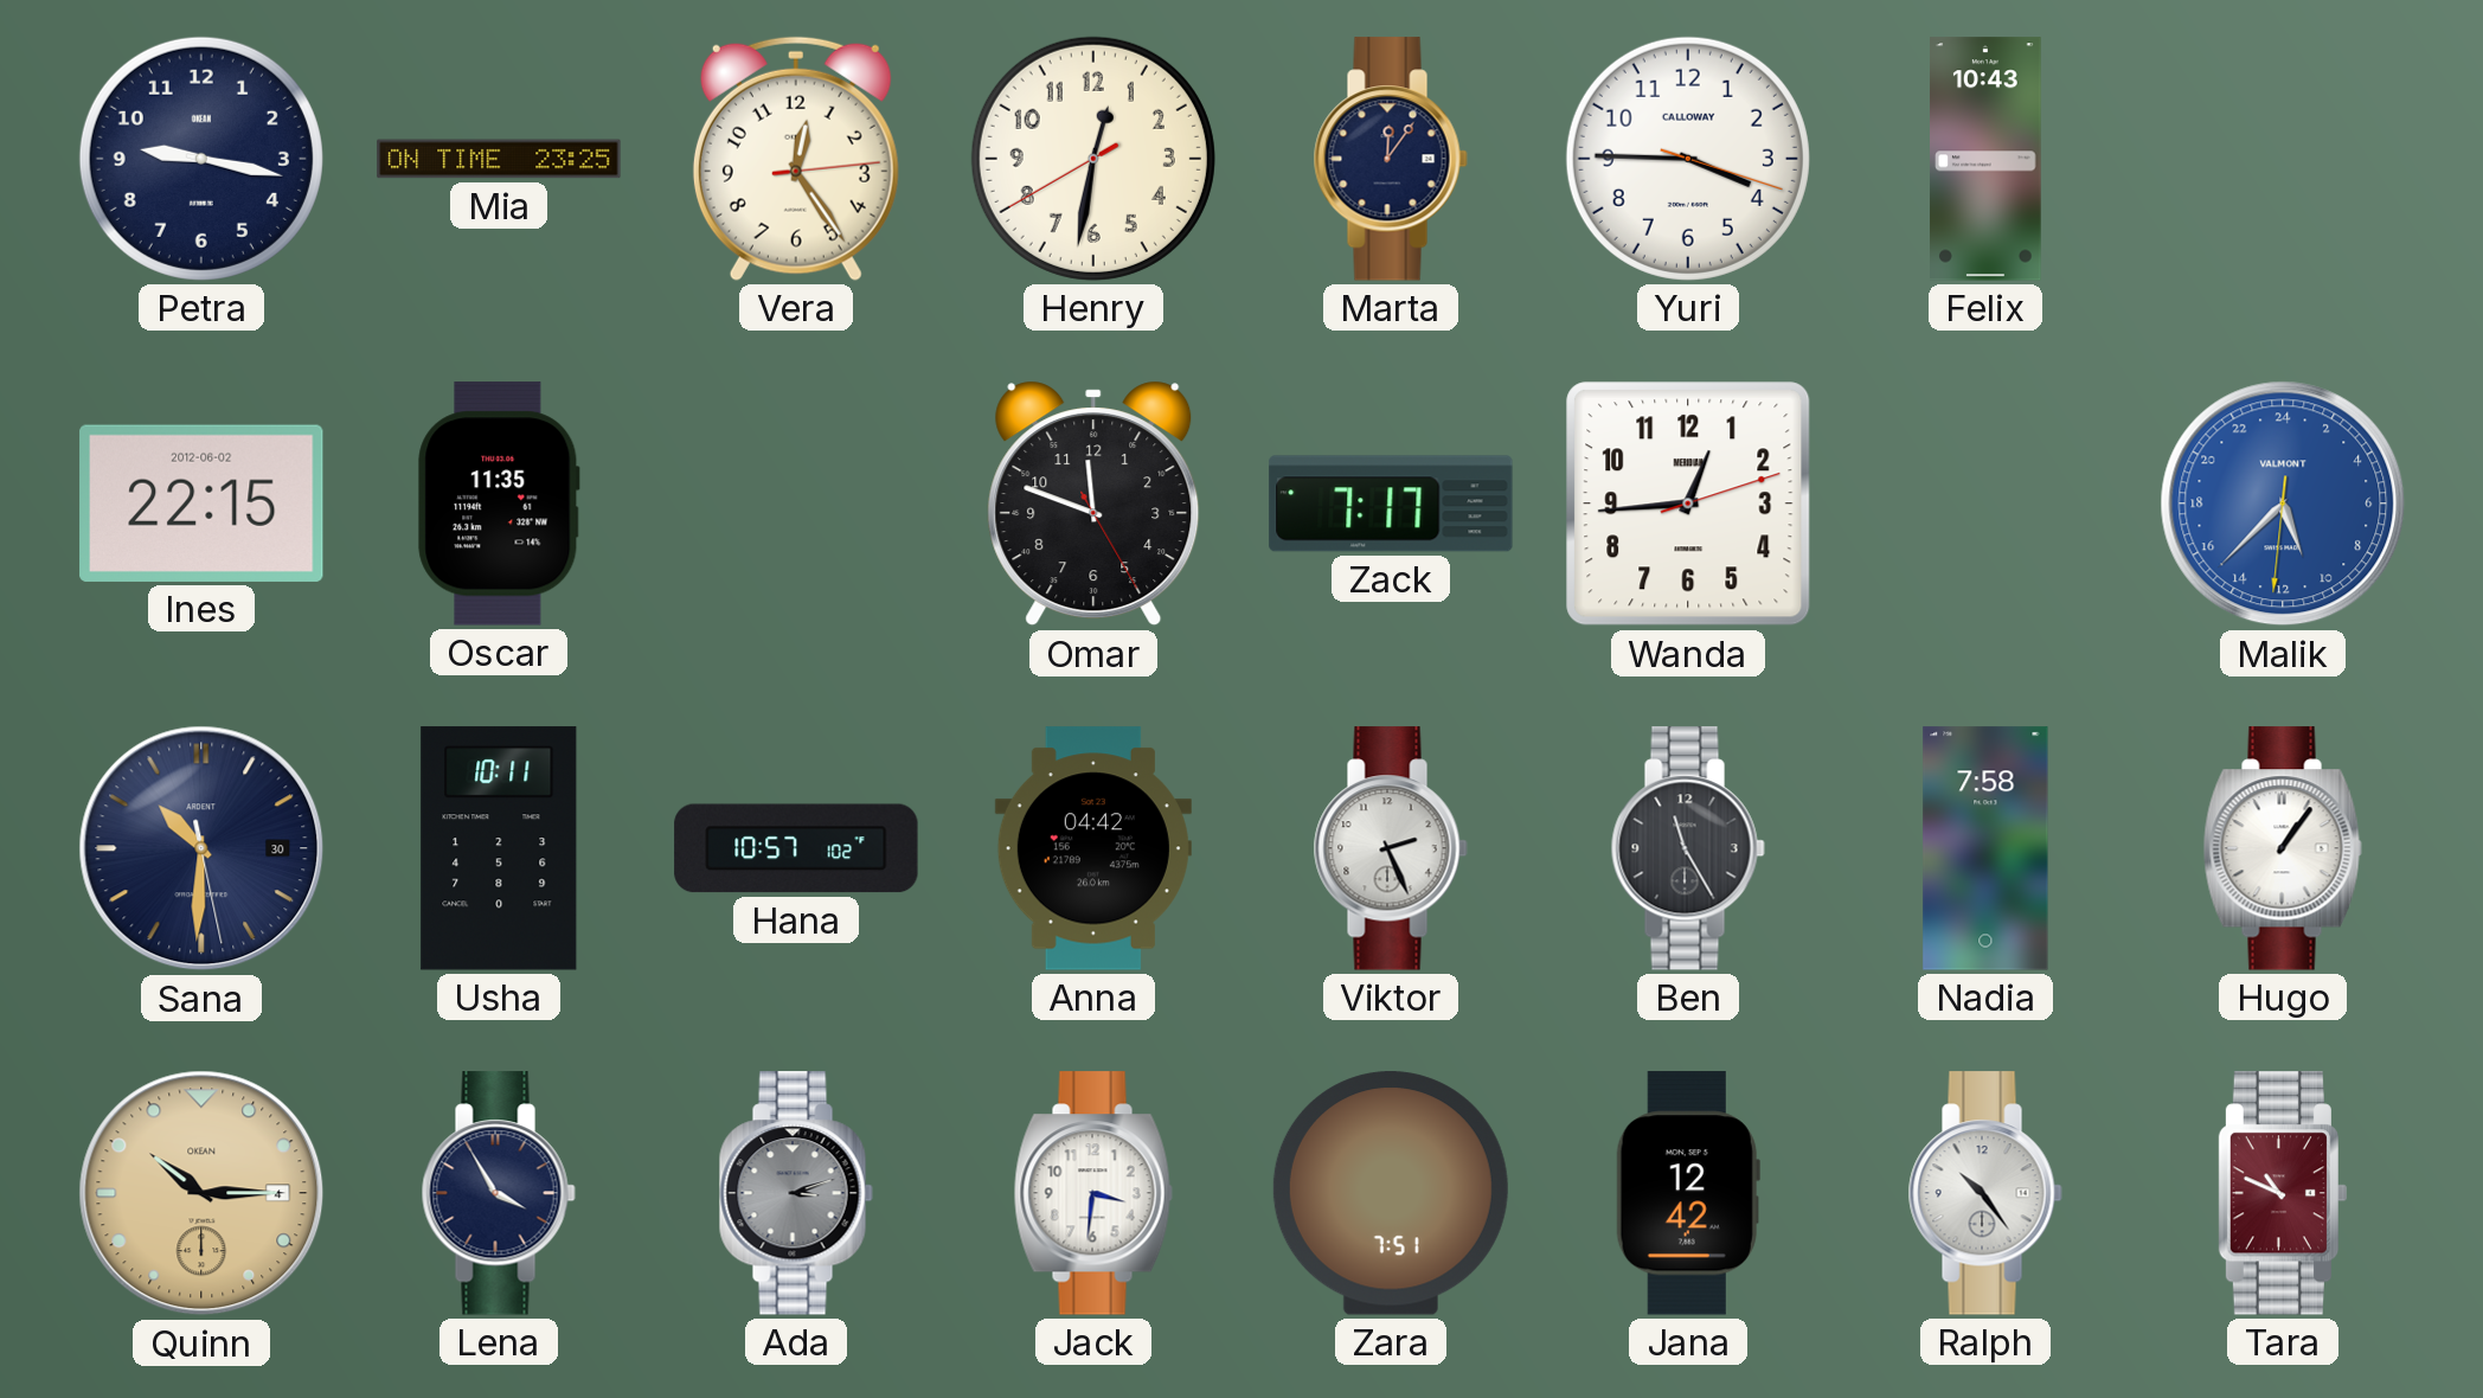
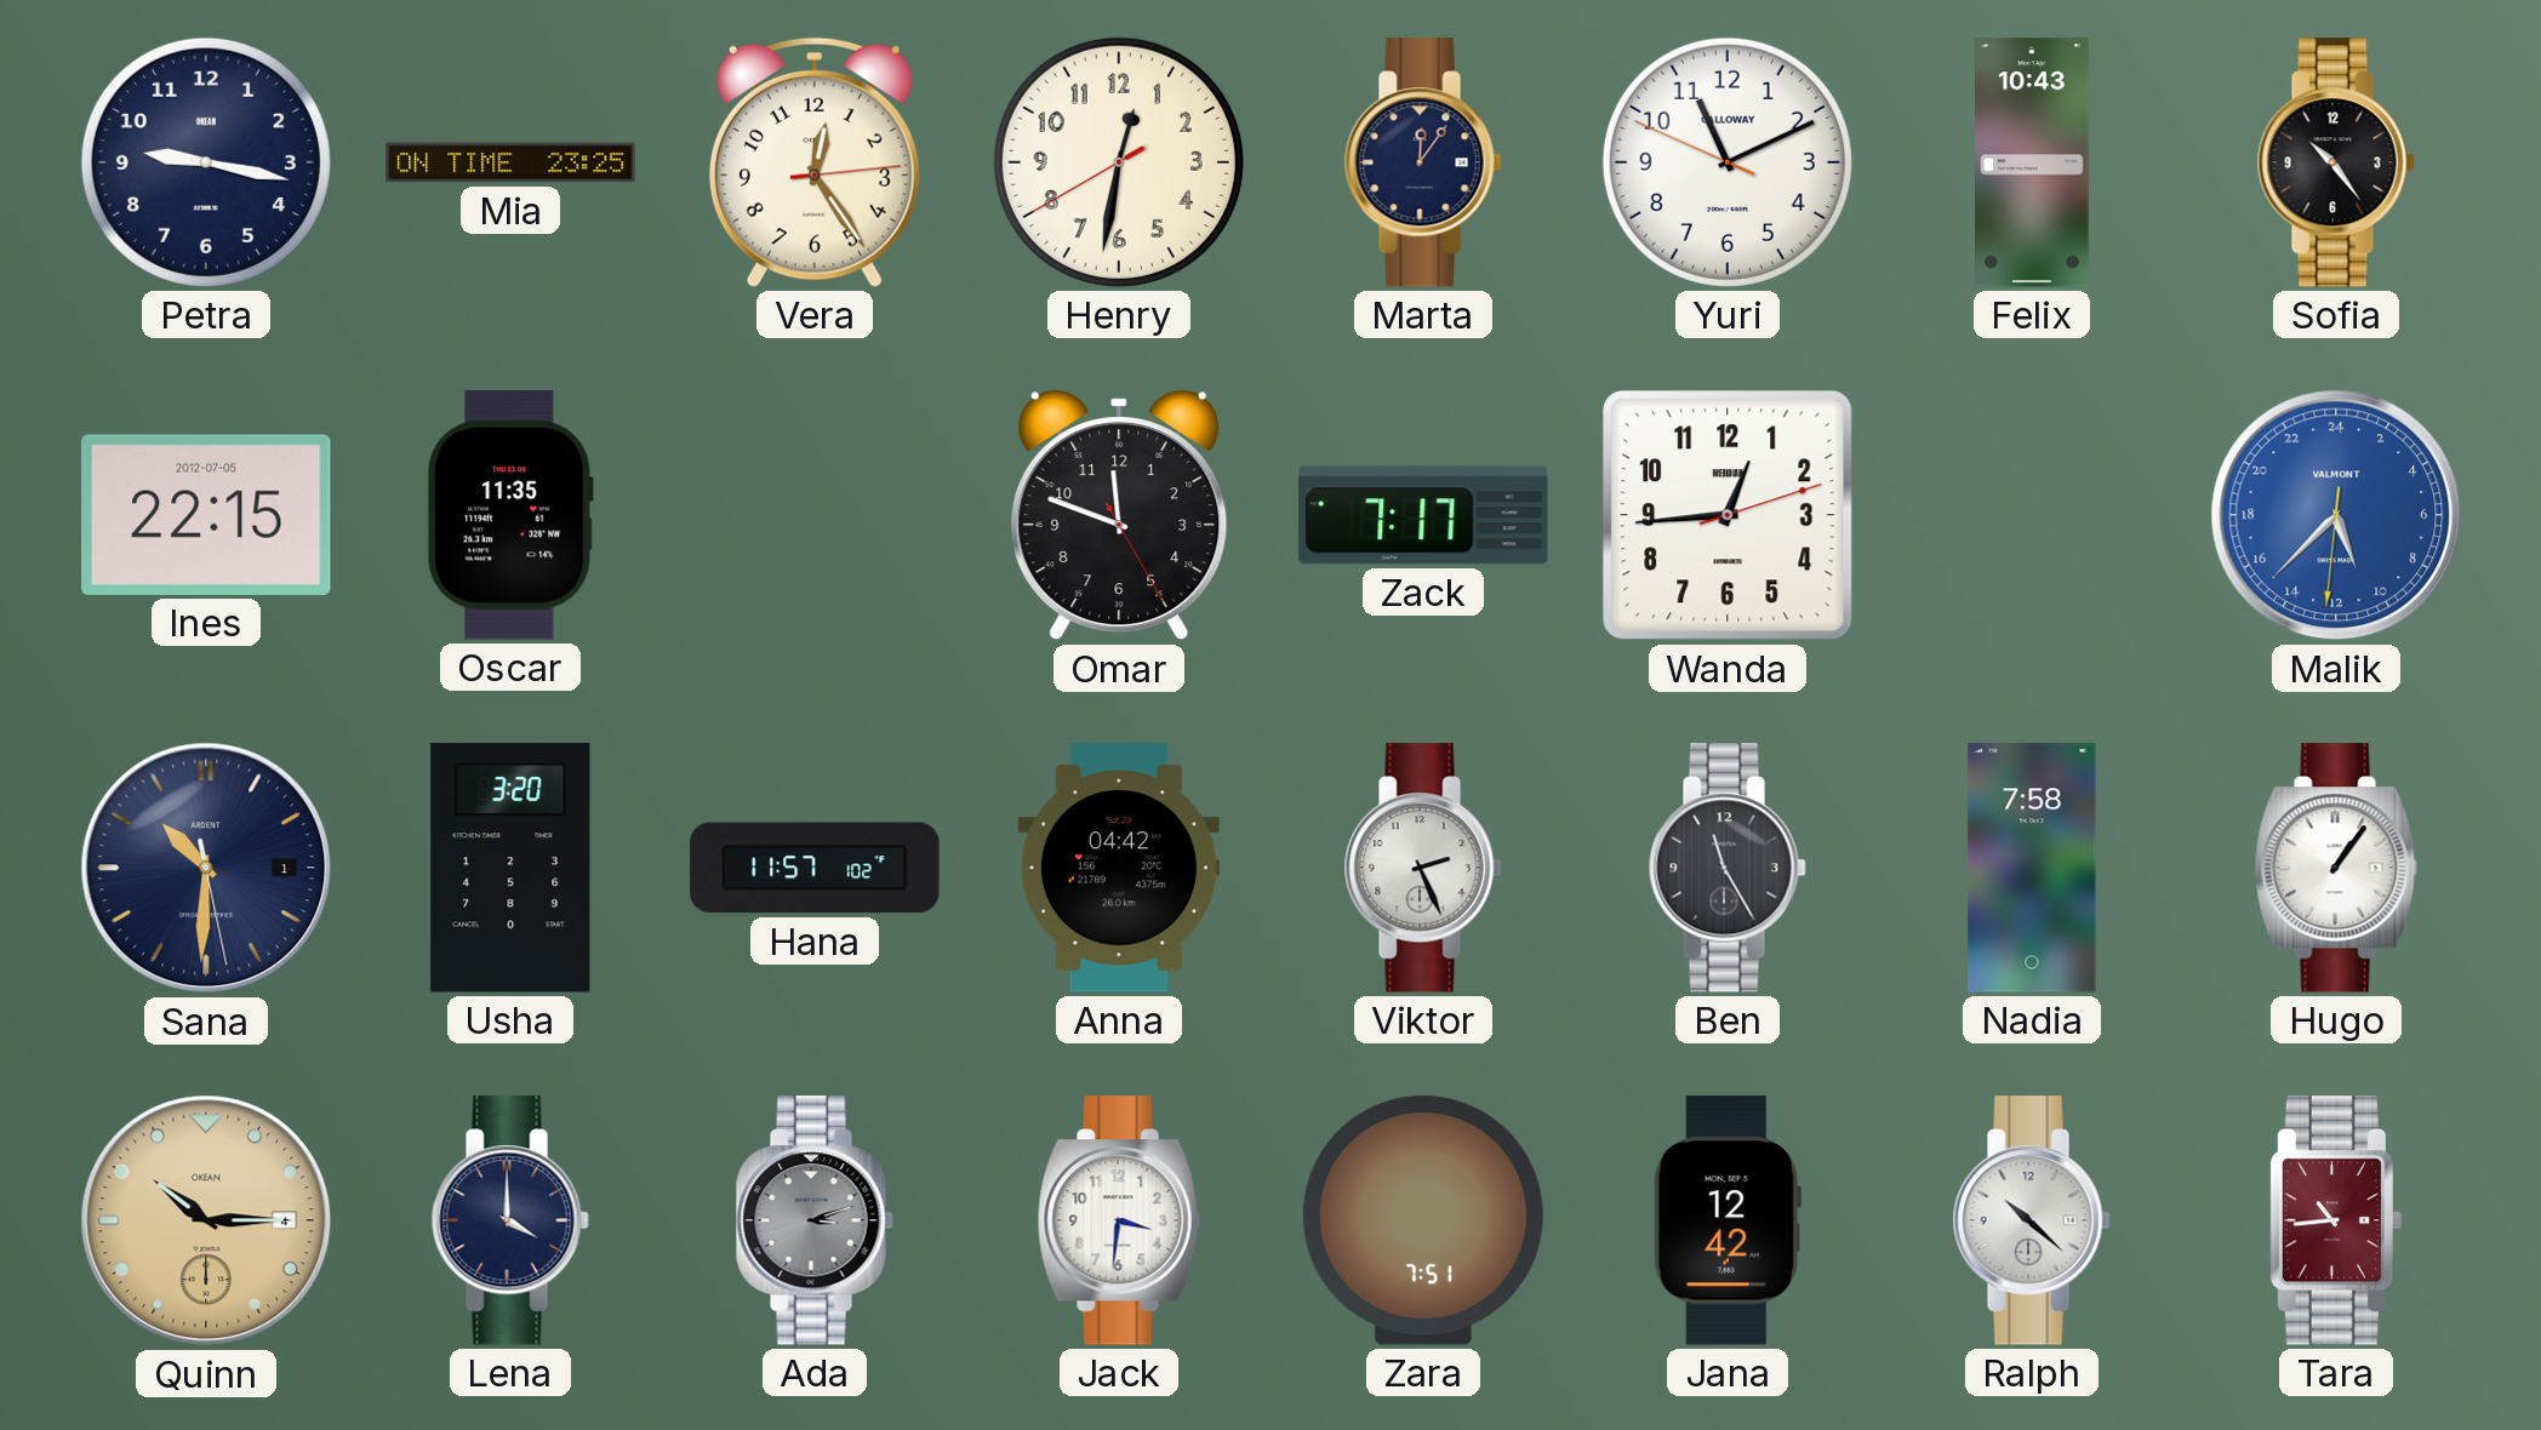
Yuri: 3:45 -> 11:10 (1728, 162)
Sofia: none -> 10:24 (2336, 162)
Ines date: 2012-06-02 -> 2012-07-05 (206, 515)
Sana date: 30 -> 1 (206, 868)
Usha: 10:11 -> 3:20 (510, 868)
Hana: 10:57 -> 11:57 (815, 868)
Lena: 3:55 -> 4:00 (510, 1220)
Ralph: 10:24 -> 10:22 (2032, 1220)
Tara: 10:49 -> 10:44 (2335, 1220)
